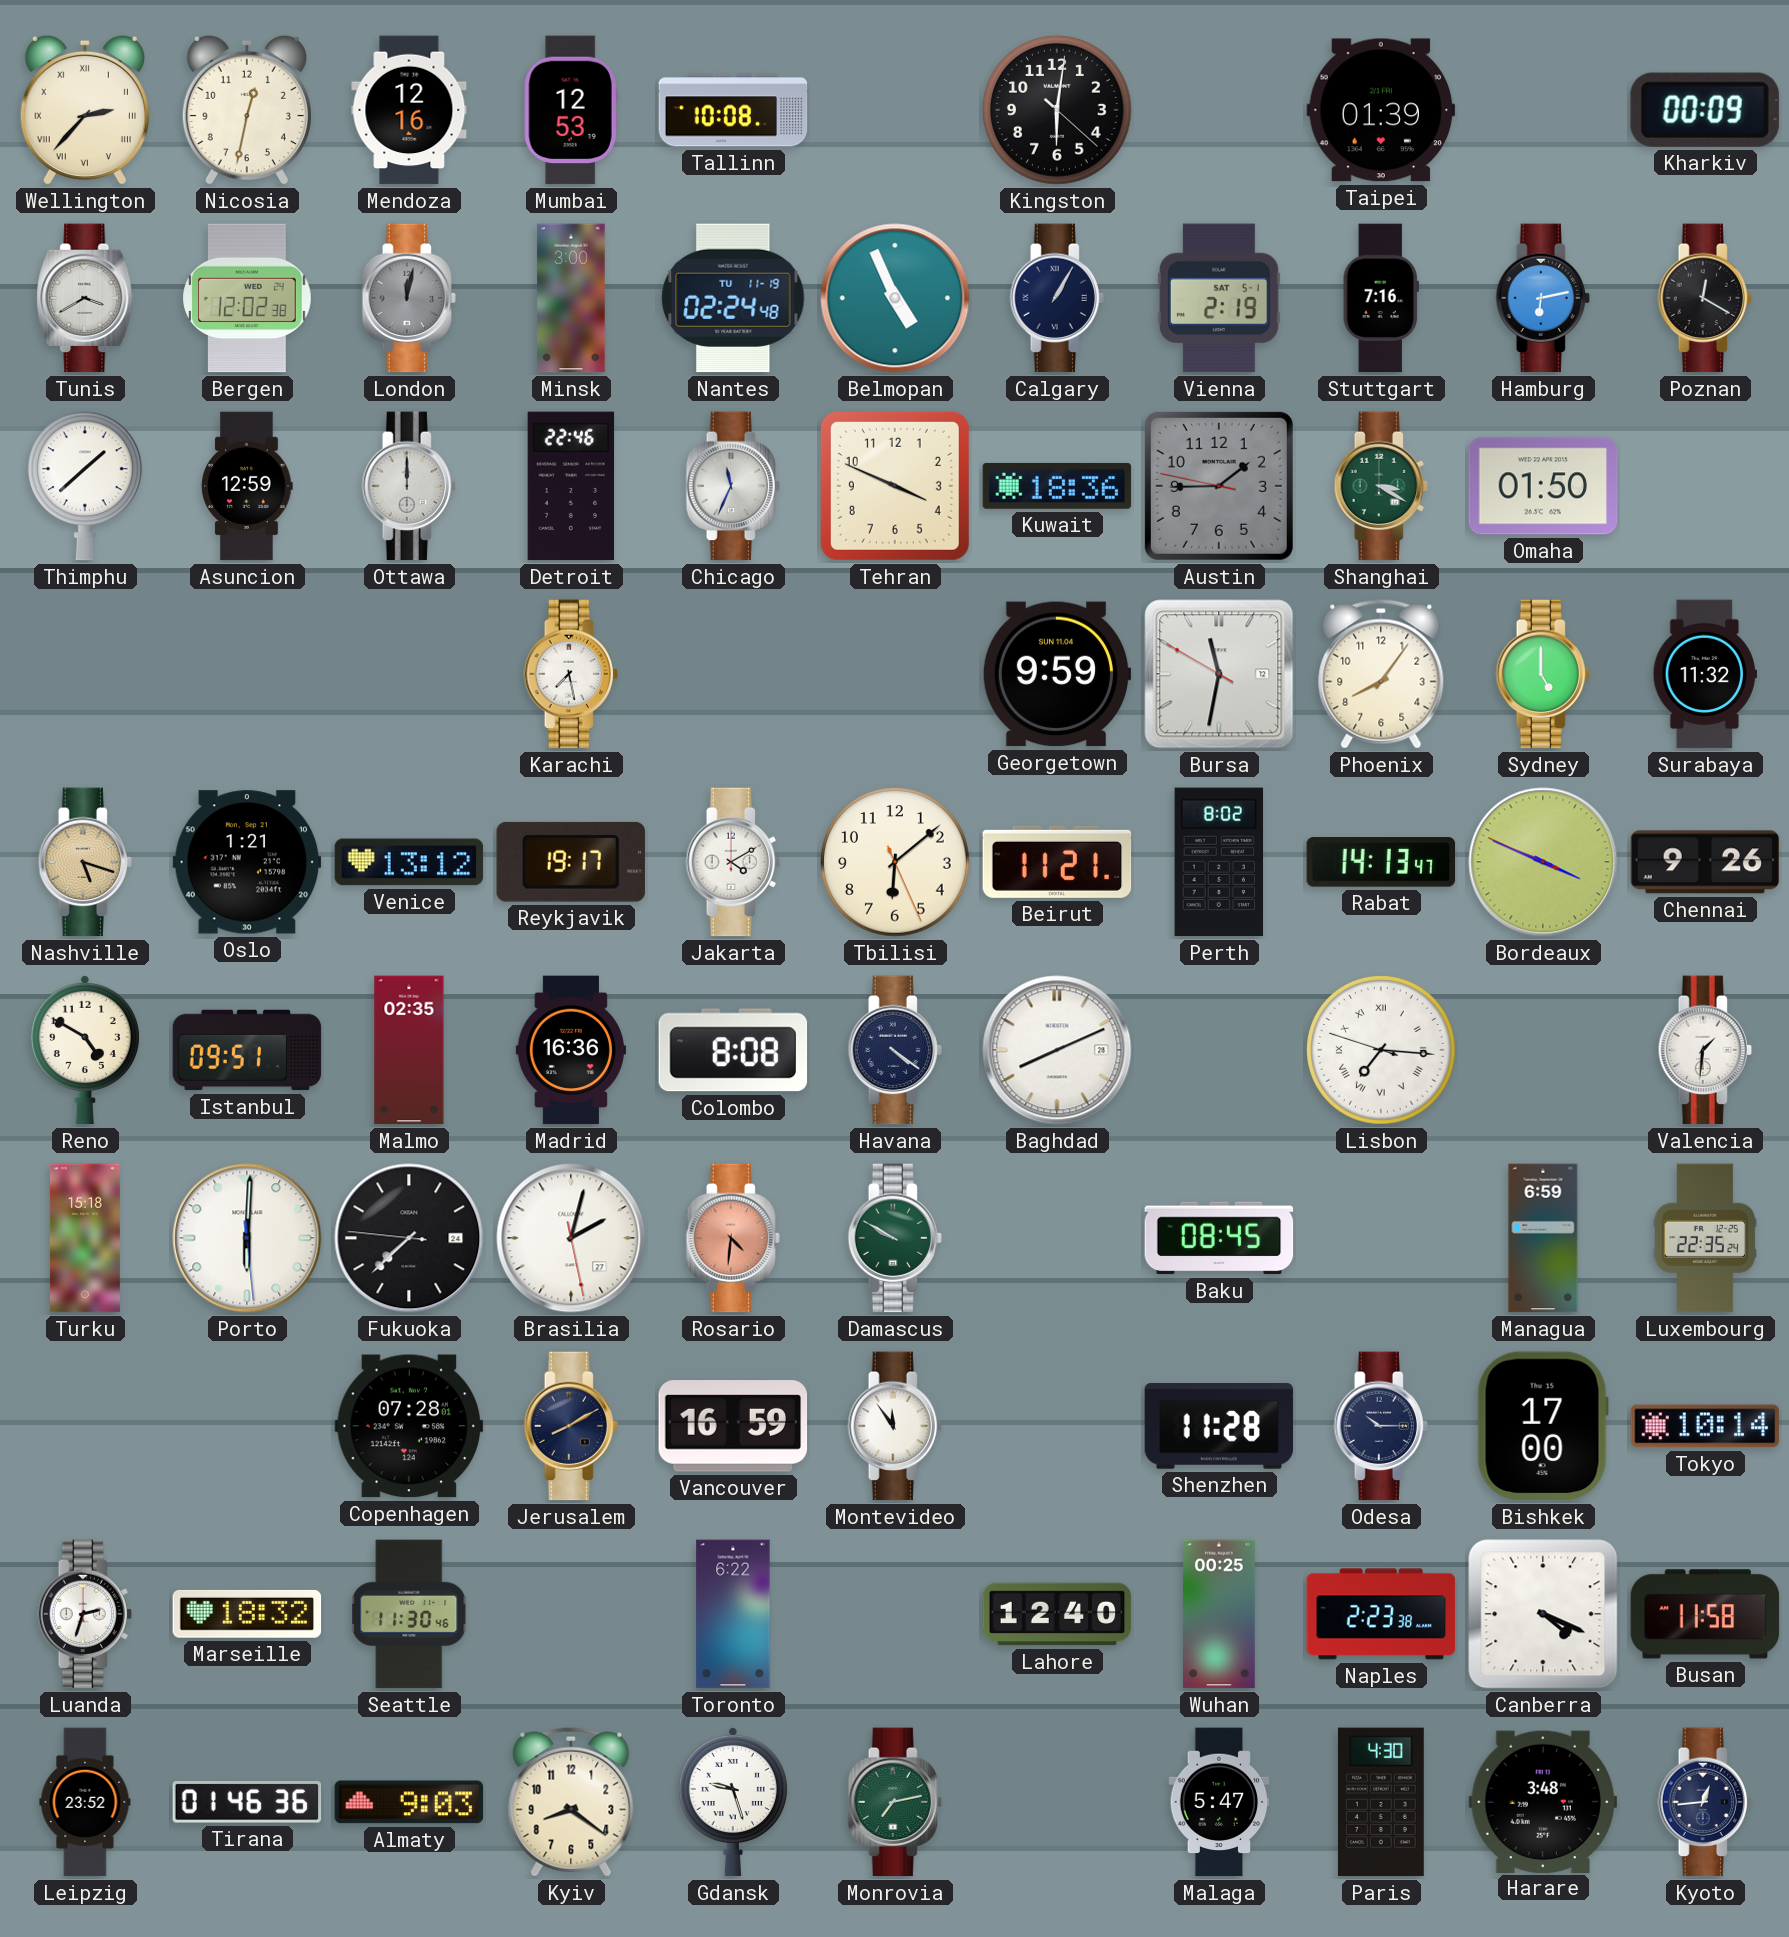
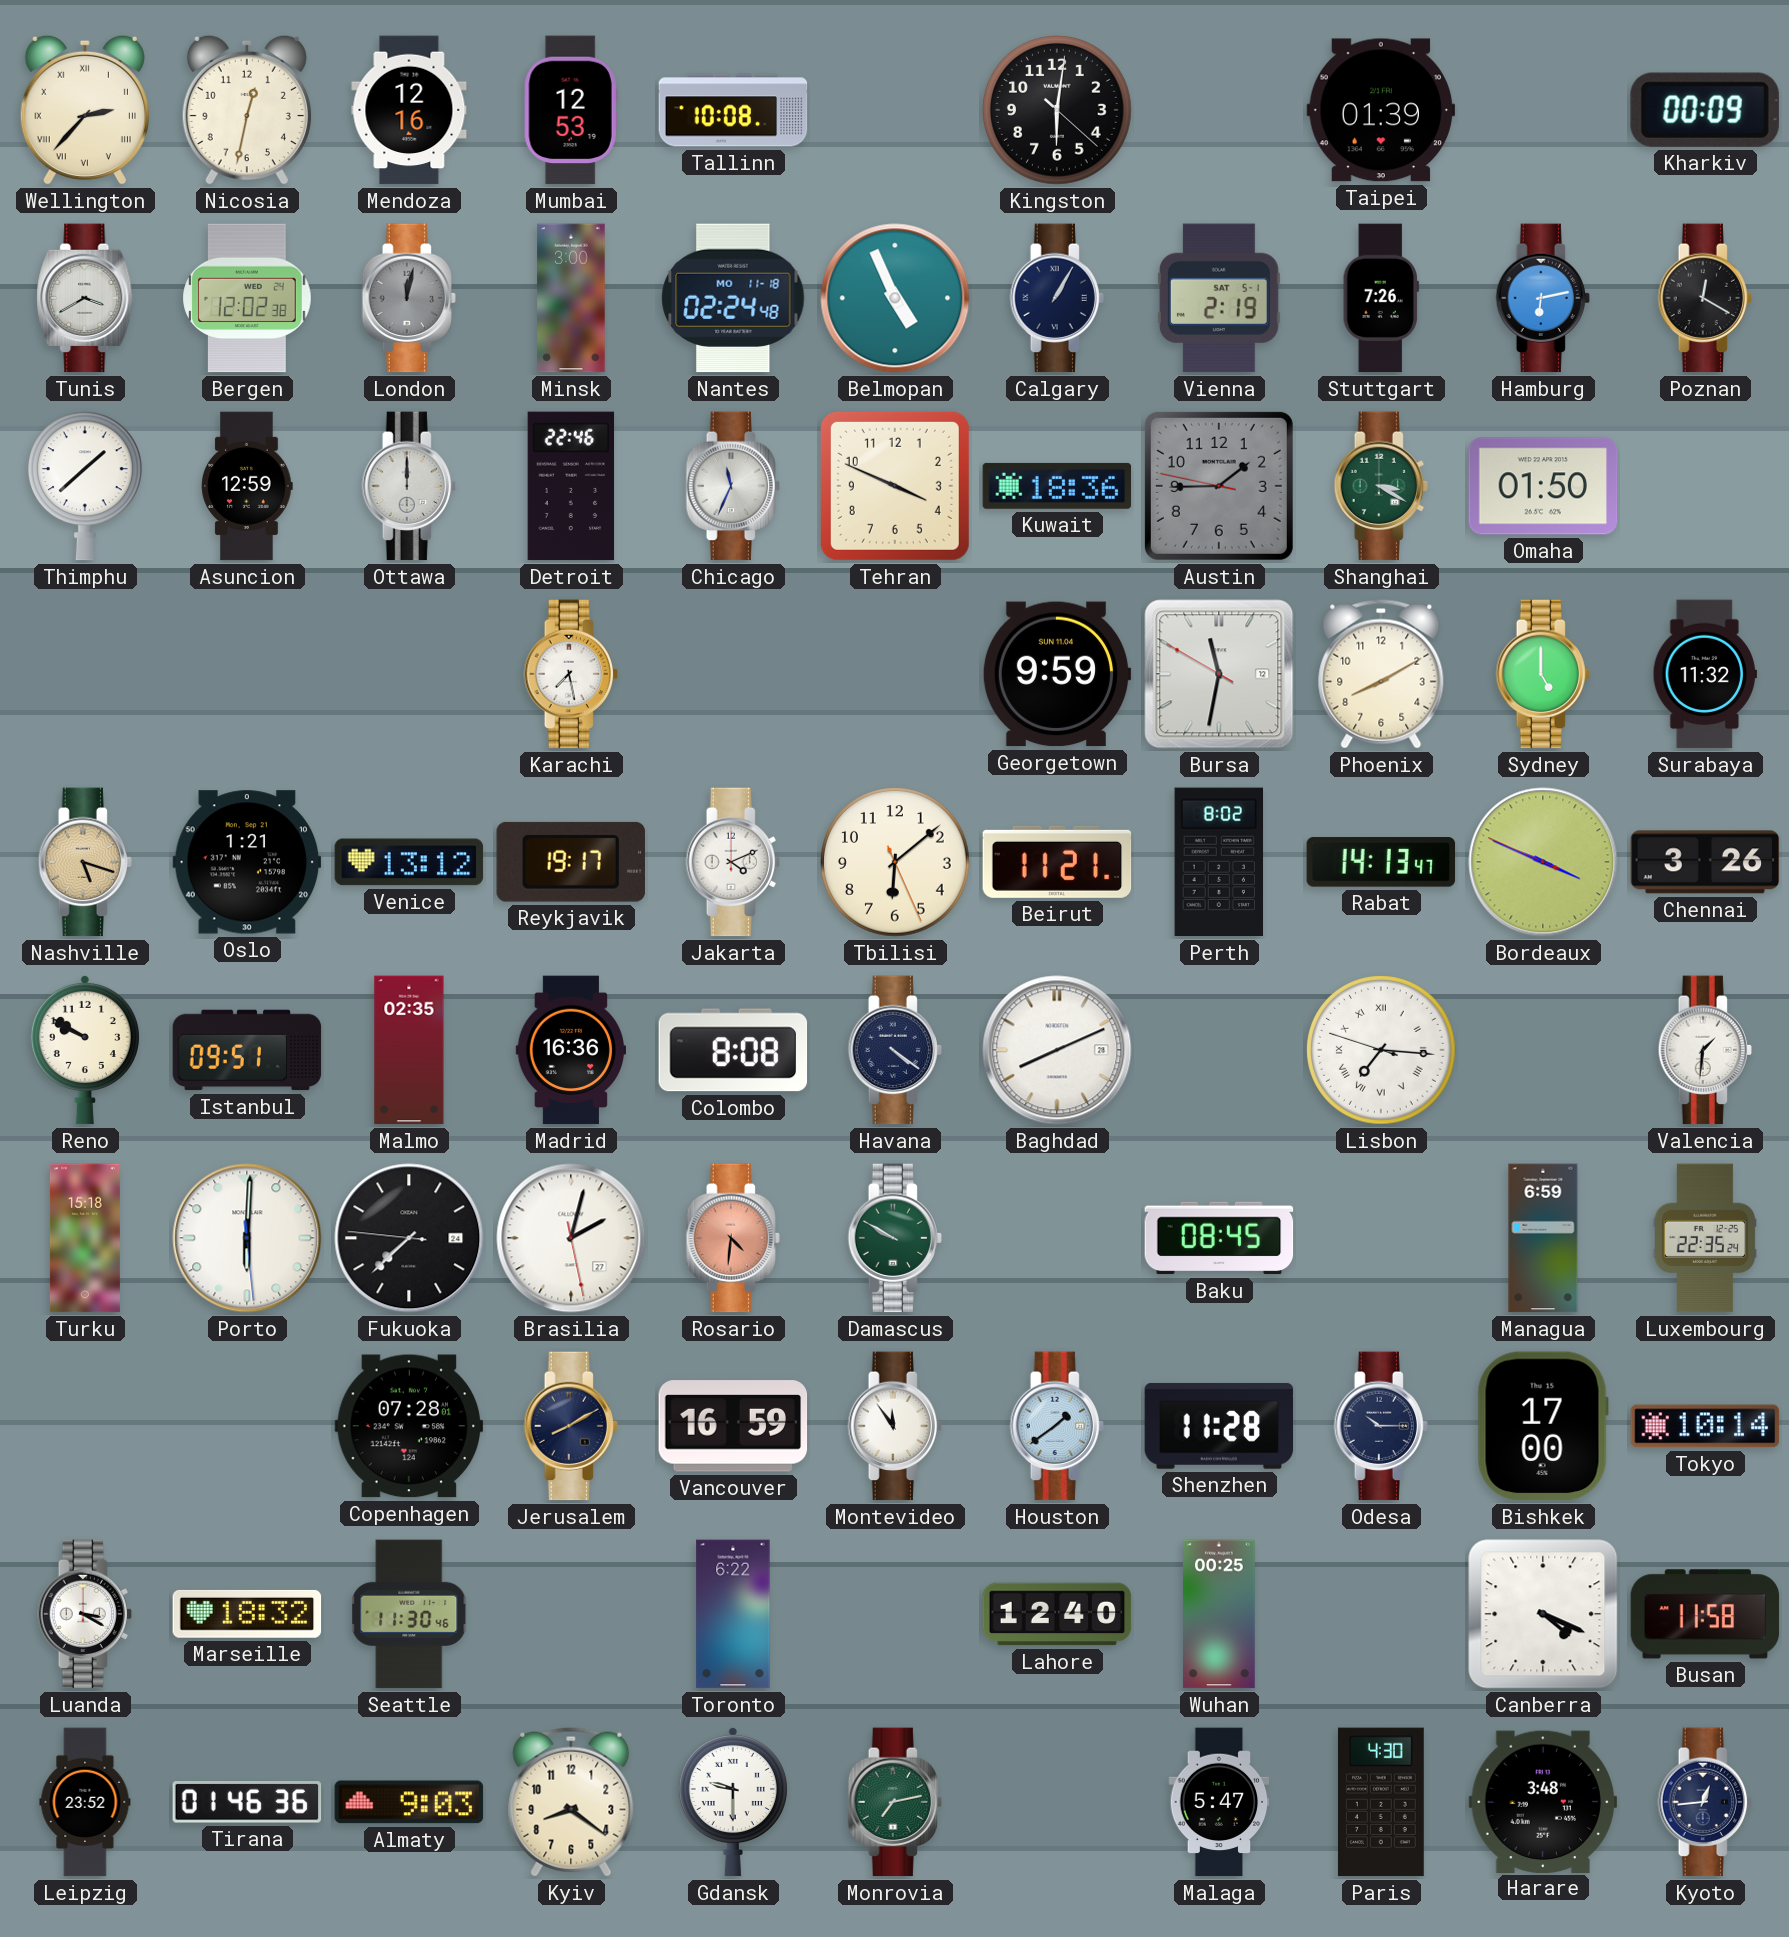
Nantes date: TU 11-19 -> MO 11-18 (733, 298)
Stuttgart: 7:16 -> 7:26 (1381, 298)
Phoenix: 8:06 -> 8:10 (1381, 674)
Jakarta: 4:10 -> 4:11 (733, 862)
Chennai: 9:26 -> 3:26 (1705, 862)
Reno: 4:50 -> 9:50 (85, 1050)
Houston: none -> 1:39 (1057, 1426)
Luanda: 2:33 -> 3:20 (85, 1614)
Naples: 2:23 -> none (1381, 1614)
Gdansk: 9:27 -> 9:30 (733, 1802)
